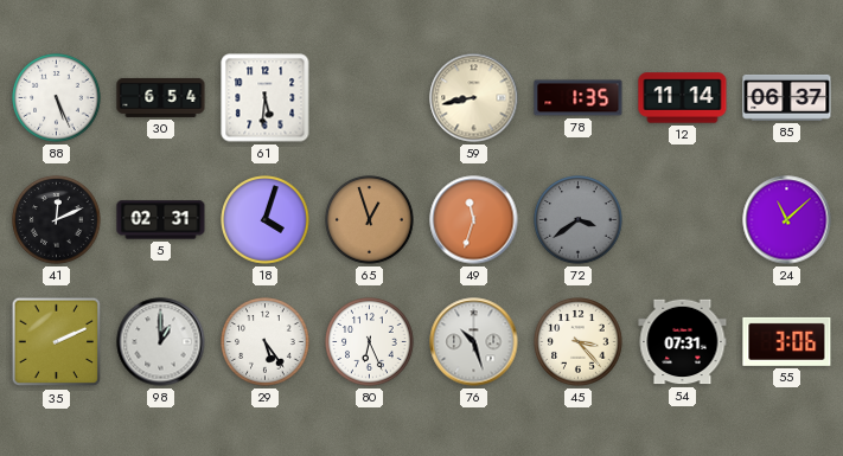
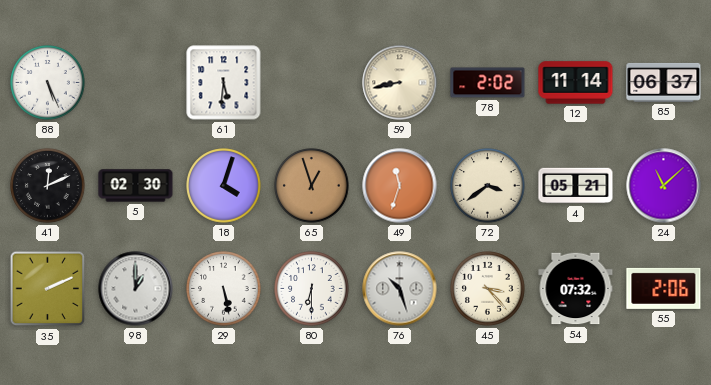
30: 6:54 -> none (161, 97)
78: 1:35 -> 2:02 (488, 83)
5: 02:31 -> 02:30 (136, 186)
72 dial: grey -> cream (488, 186)
4: none -> 05:21 (576, 186)
29: 5:24 -> 5:28 (224, 289)
80: 6:26 -> 6:30 (312, 289)
54: 07:31 -> 07:32 (576, 289)
55: 3:06 -> 2:06 (664, 288)
